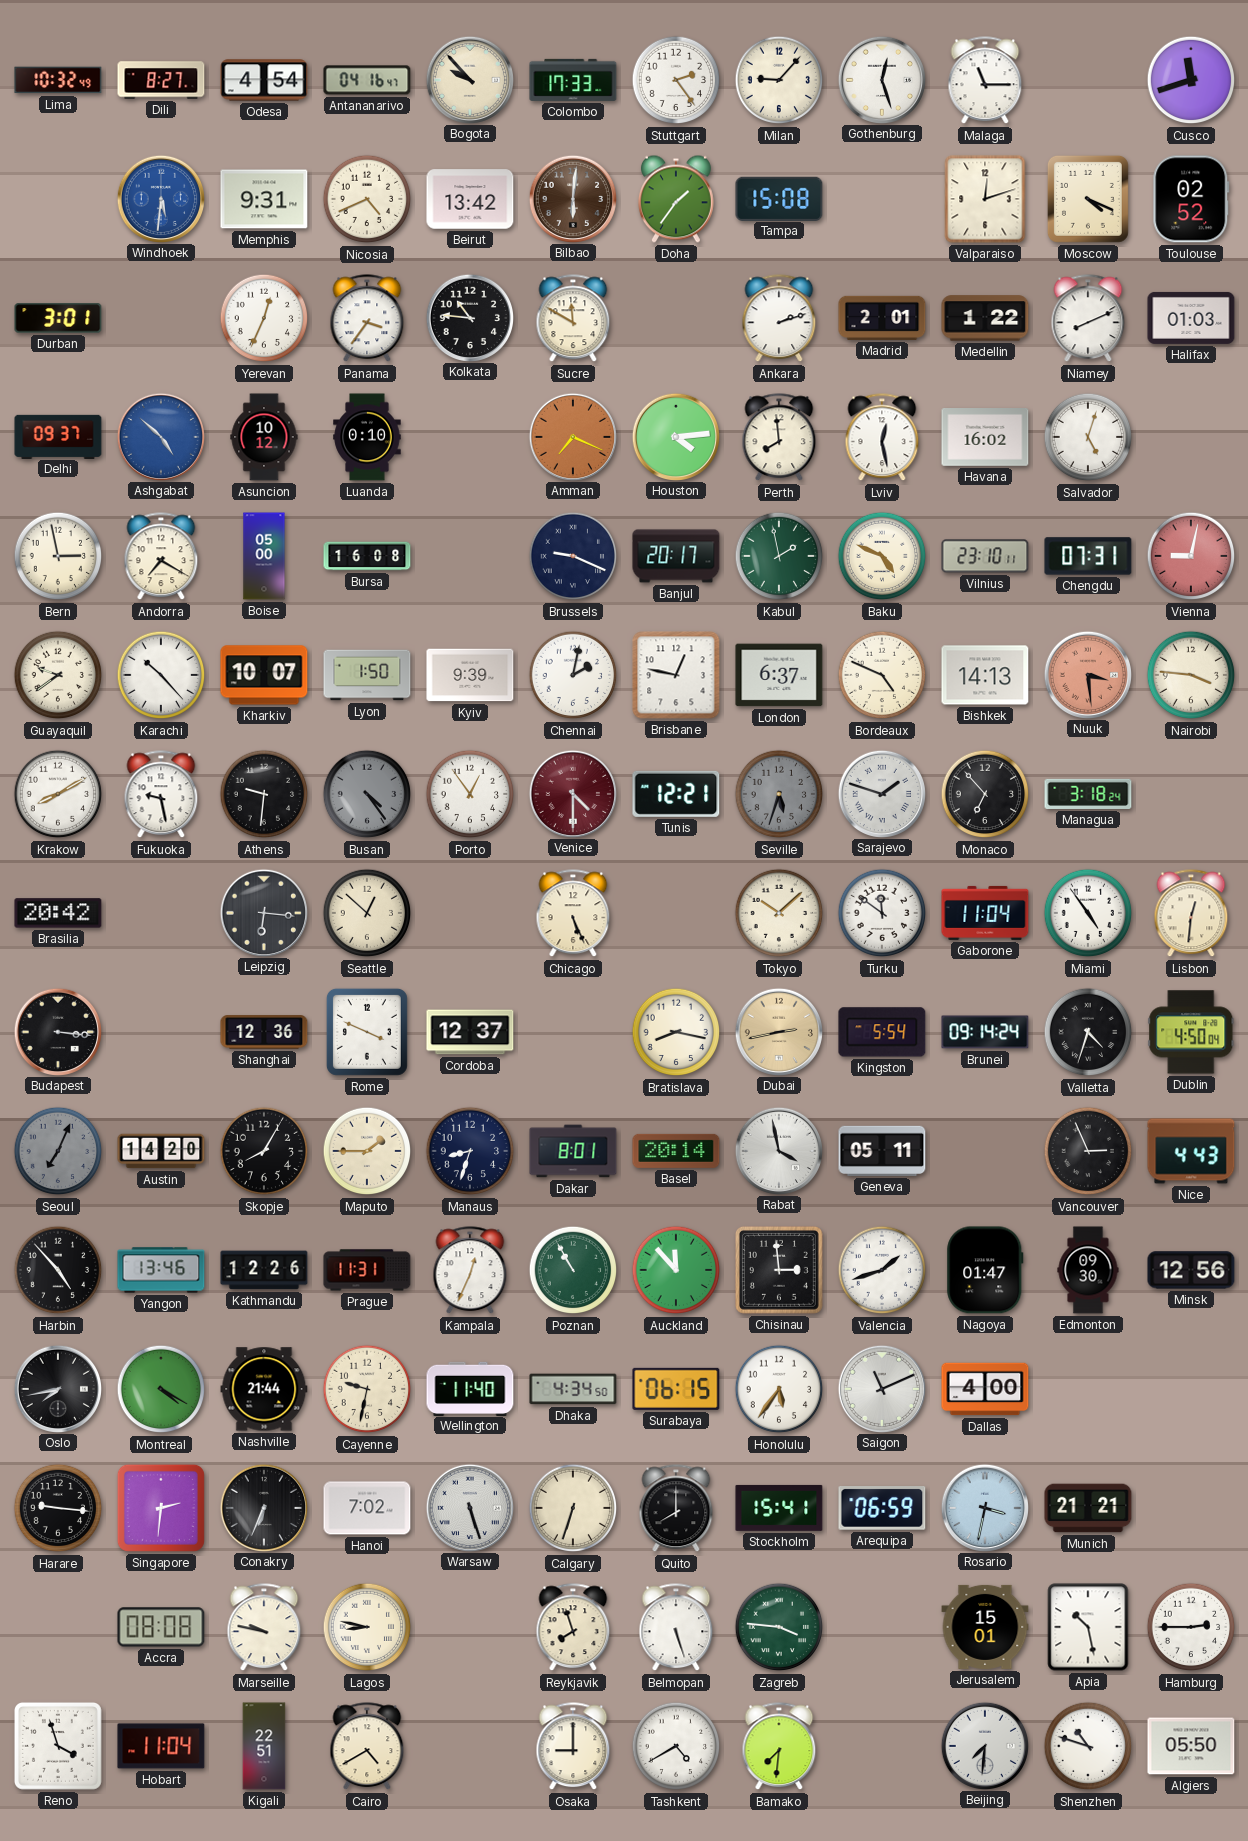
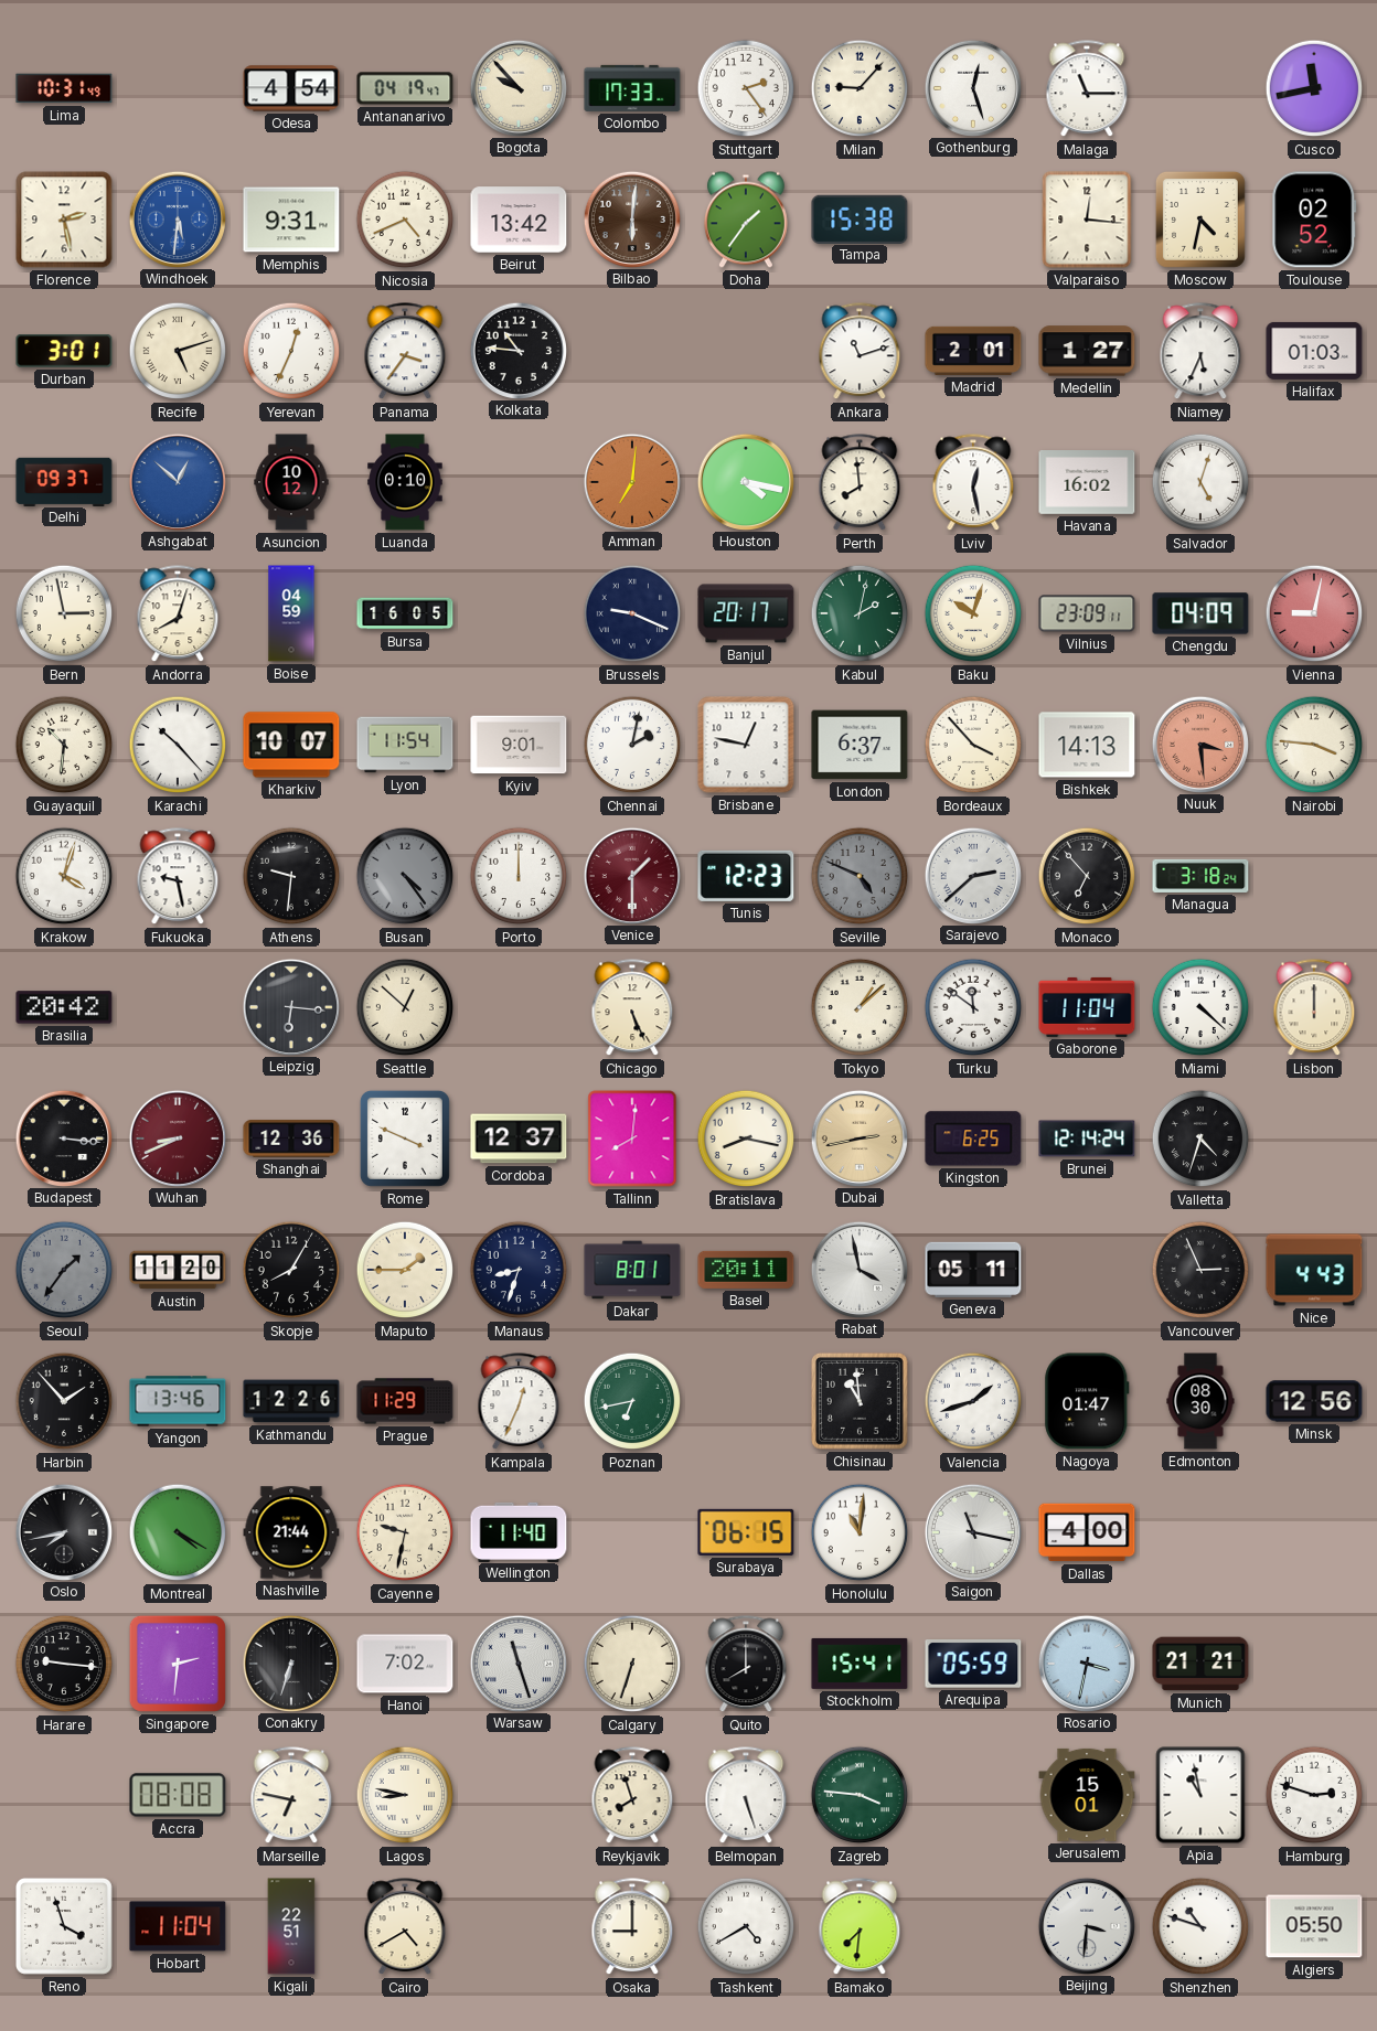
Lima: 10:32 -> 10:31 (64, 88)
Dili: 8:27 -> none (161, 80)
Antananarivo: 04:16 -> 04:19 (405, 88)
Cusco: 11:42 -> 11:43 (1314, 88)
Florence: none -> 2:28 (64, 220)
Tampa: 15:08 -> 15:38 (860, 218)
Valparaiso: 12:12 -> 12:16 (1087, 220)
Moscow: 4:19 -> 4:32 (1200, 220)
Recife: none -> 5:12 (178, 351)
Sucre: 11:50 -> none (573, 319)
Ankara: 2:12 -> 11:12 (860, 352)
Medellin: 1:22 -> 1:27 (1087, 351)
Niamey: 8:11 -> 5:34 (1200, 352)
Ashgabat: 4:52 -> 12:52 (177, 481)
Amman: 7:19 -> 7:01 (631, 481)
Houston: 4:14 -> 4:17 (745, 481)
Andorra: 7:20 -> 8:03 (178, 614)
Boise: 05:00 -> 04:59 (291, 613)
Bursa: 16:08 -> 16:05 (405, 613)
Kabul: 1:58 -> 2:02 (860, 613)
Baku: 4:49 -> 10:03 (973, 613)
Vilnius: 23:10 -> 23:09 (1087, 613)
Chengdu: 07:31 -> 04:09 (1200, 613)
Guayaquil: 9:39 -> 10:31 (64, 745)
Lyon: 1:50 -> 11:54 (405, 745)
Kyiv: 9:39 -> 9:01 (519, 745)
Bordeaux: 4:49 -> 3:53 (973, 745)
Krakow: 8:10 -> 4:03 (64, 876)
Porto: 12:54 -> 12:00 (519, 876)
Venice: 4:30 -> 1:30 (631, 875)
Tunis: 12:21 -> 12:23 (746, 876)
Seville: 5:33 -> 4:49 (860, 876)
Sarajevo: 1:48 -> 2:38 (972, 875)
Tokyo: 10:08 -> 1:08 (860, 1007)
Miami: 4:54 -> 4:22 (1200, 1007)
Lisbon: 12:31 -> 12:00 (1314, 1008)
Wuhan: none -> 8:41 (177, 1137)
Tallinn: none -> 8:01 (632, 1139)
Kingston: 5:54 -> 6:25 (973, 1139)
Brunei: 09:14 -> 12:14 (1087, 1139)
Dublin: 4:50 -> none (1191, 1032)
Seoul: 7:04 -> 1:36 (64, 1270)
Austin: 14:20 -> 11:20 (178, 1270)
Basel: 20:14 -> 20:11 (746, 1270)
Harbin: 4:53 -> 1:53 (64, 1401)
Prague: 11:31 -> 11:29 (405, 1401)
Poznan: 10:55 -> 6:43 (632, 1401)
Auckland: 11:53 -> none (676, 1270)
Chisinau: 2:59 -> 10:59 (860, 1401)
Edmonton: 09:30 -> 08:30 (1200, 1401)
Dhaka: 4:34 -> none (573, 1389)
Honolulu: 5:36 -> 11:01 (860, 1532)
Saigon: 11:11 -> 11:17 (972, 1531)
Conakry: 6:34 -> 6:33 (290, 1663)
Warsaw: 5:27 -> 11:27 (517, 1663)
Arequipa: 06:59 -> 05:59 (973, 1665)
Marseille: 9:47 -> 6:47 (291, 1796)
Apia: 10:28 -> 10:58 (1200, 1795)
Hamburg: 2:45 -> 2:48 (1314, 1795)
Beijing: 7:31 -> 3:31 (1086, 1925)
